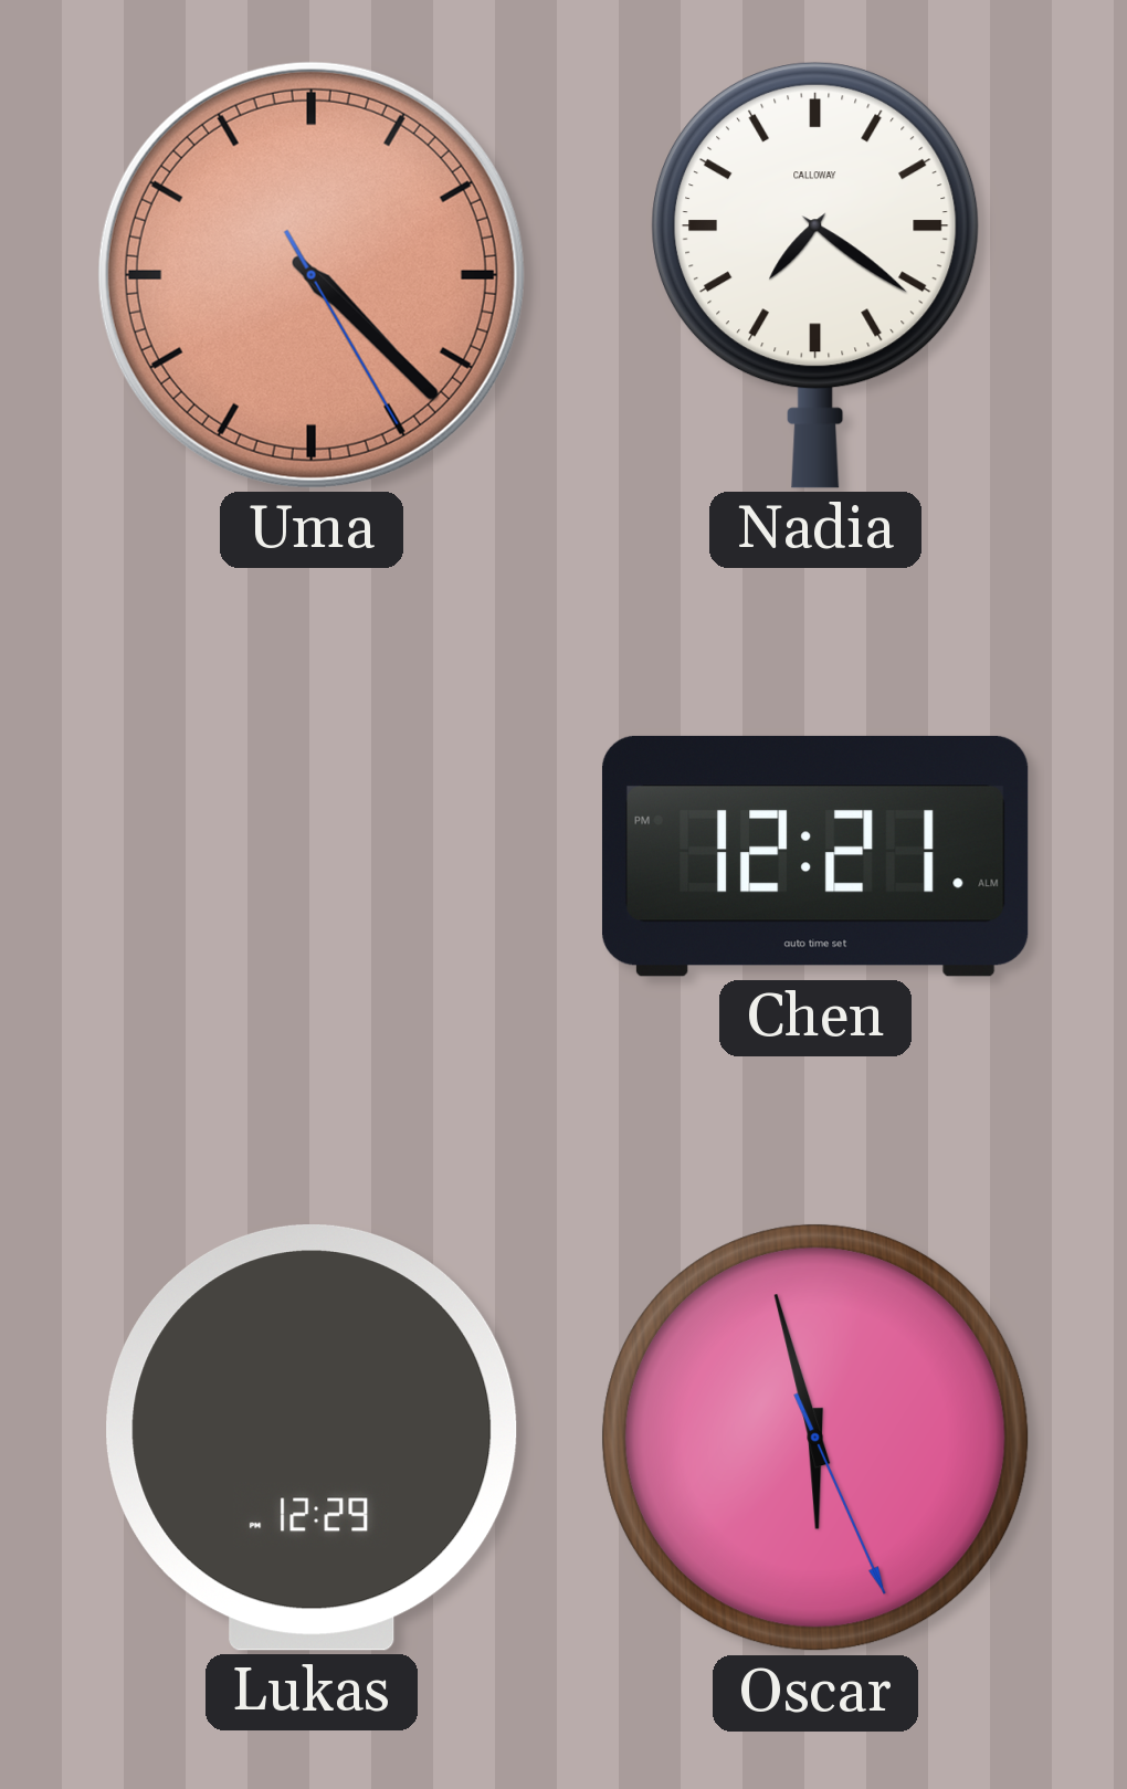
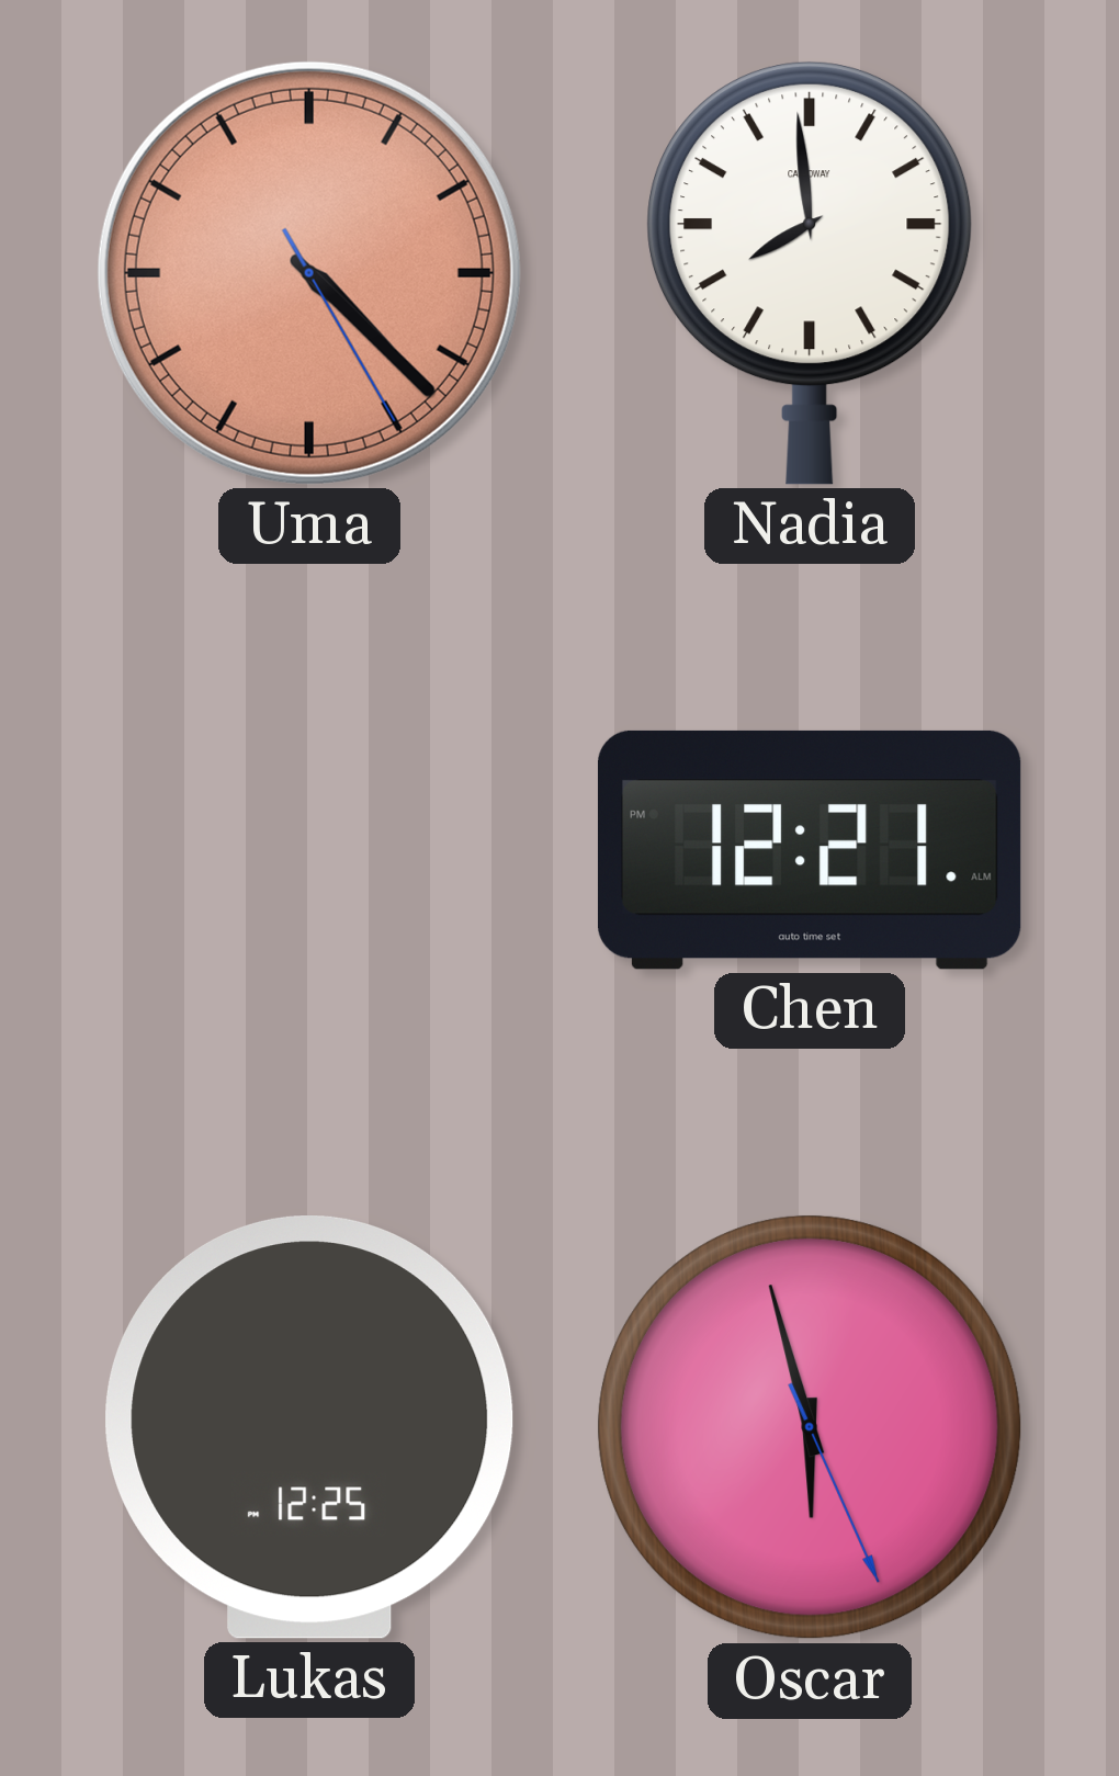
Nadia: 7:21 -> 7:59 (811, 272)
Lukas: 12:29 -> 12:25 (309, 1428)
